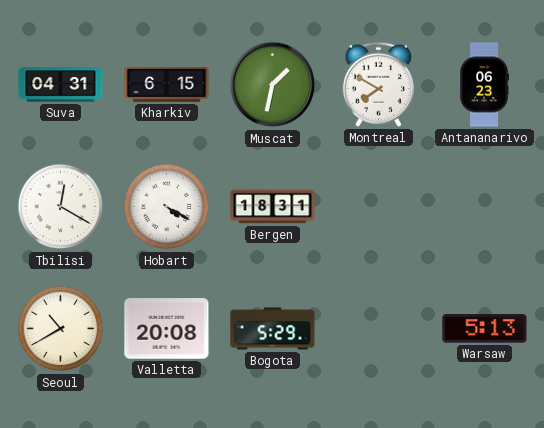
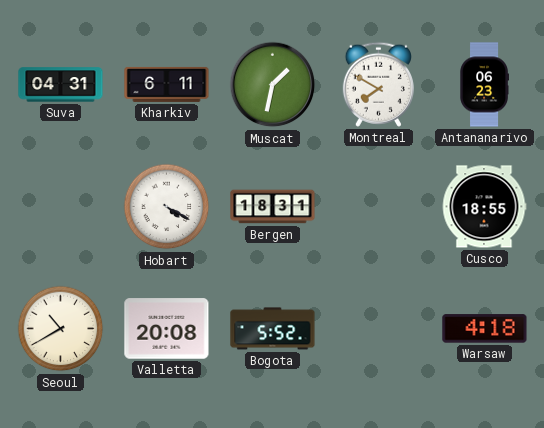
Kharkiv: 6:15 -> 6:11 (167, 84)
Tbilisi: 12:20 -> none (61, 207)
Cusco: none -> 18:55 (484, 207)
Bogota: 5:29 -> 5:52 (273, 329)
Warsaw: 5:13 -> 4:18 (485, 329)
